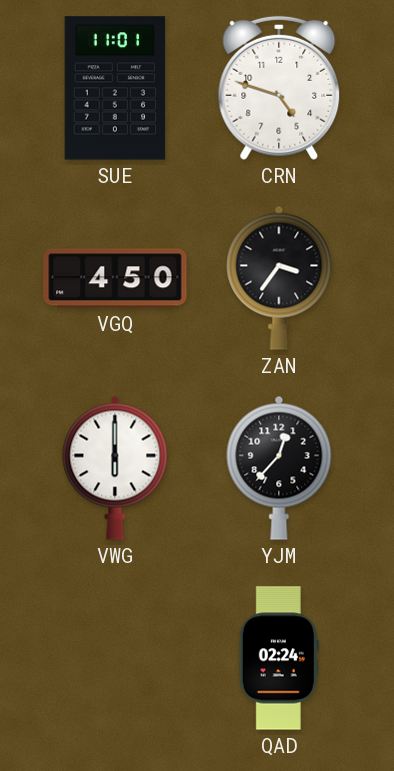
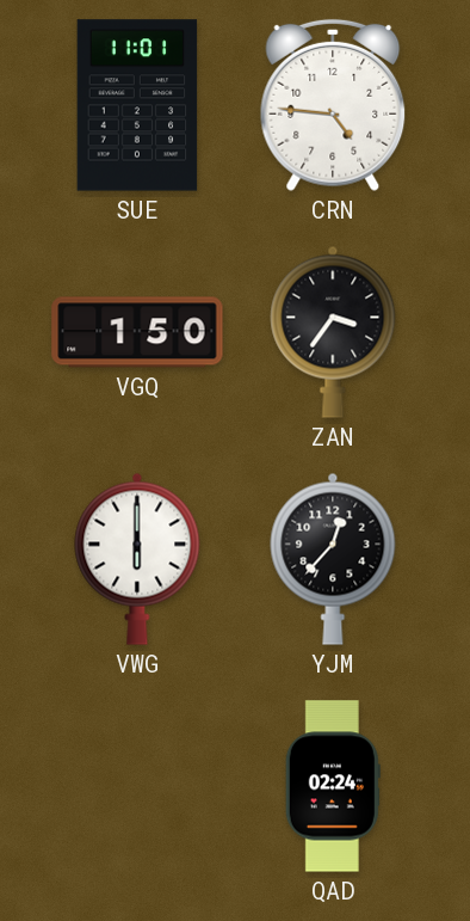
CRN: 4:48 -> 4:46 (333, 105)
VGQ: 4:50 -> 1:50 (137, 332)
